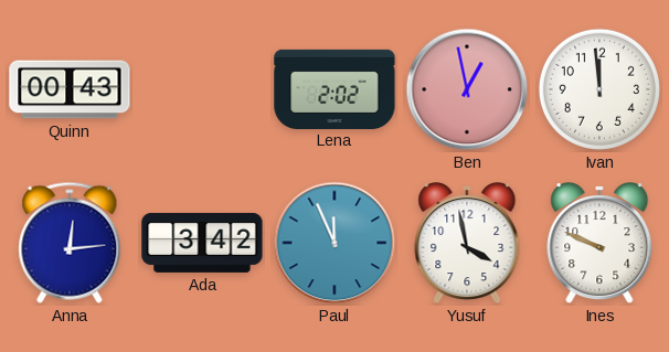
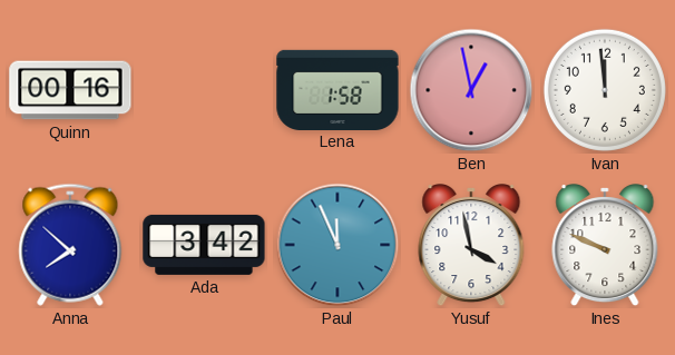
Quinn: 00:43 -> 00:16 (70, 90)
Lena: 2:02 -> 1:58 (338, 89)
Anna: 12:14 -> 7:52 (70, 245)
